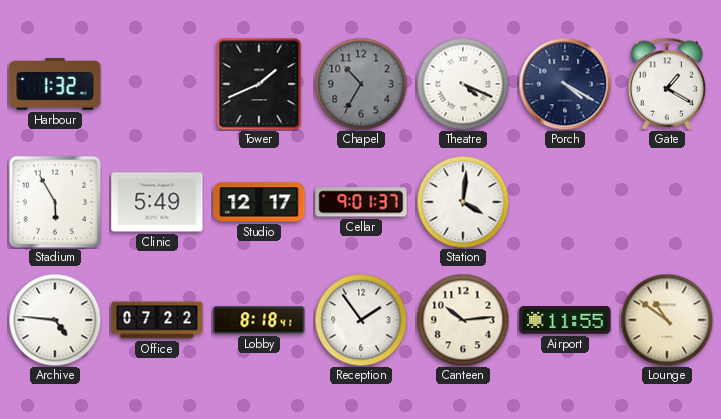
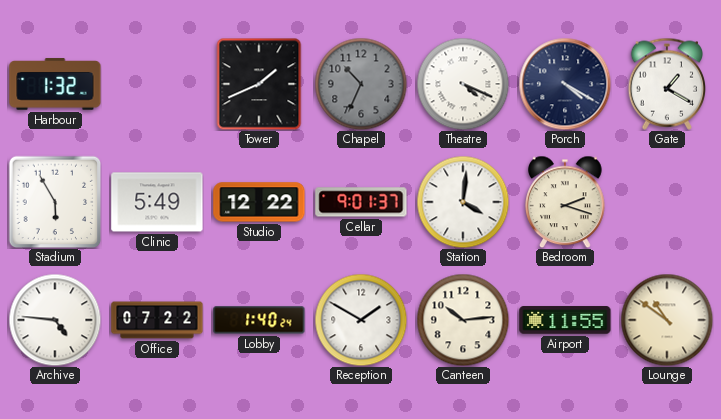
Chapel: 10:35 -> 10:34 (361, 84)
Studio: 12:17 -> 12:22 (259, 202)
Bedroom: none -> 2:18 (566, 202)
Lobby: 8:18 -> 1:40 (259, 320)
Reception: 1:54 -> 1:50 (361, 320)
